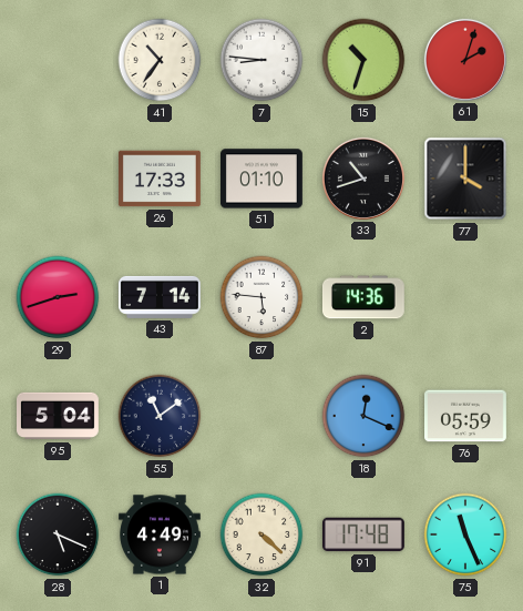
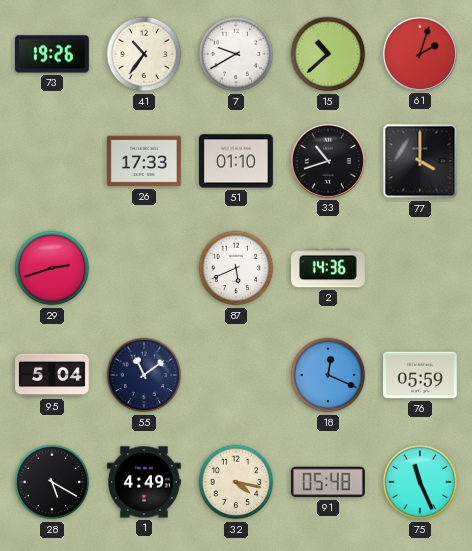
73: none -> 19:26 (53, 54)
7: 8:46 -> 9:40 (236, 54)
15: 10:33 -> 10:38 (328, 54)
43: 7:14 -> none (160, 297)
87: 5:46 -> 5:41 (236, 268)
28: 5:19 -> 5:20 (52, 482)
32: 4:22 -> 4:17 (236, 482)
91: 17:48 -> 05:48 (328, 482)
